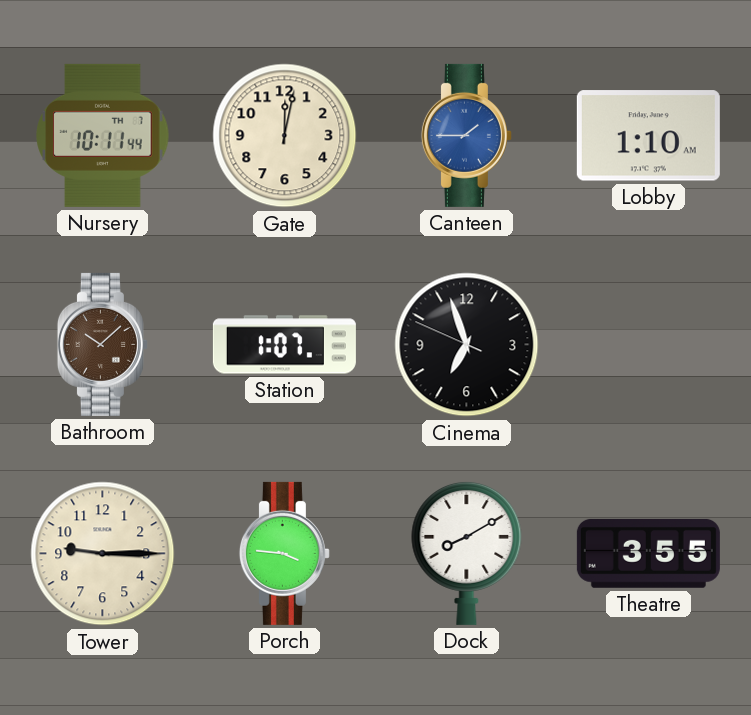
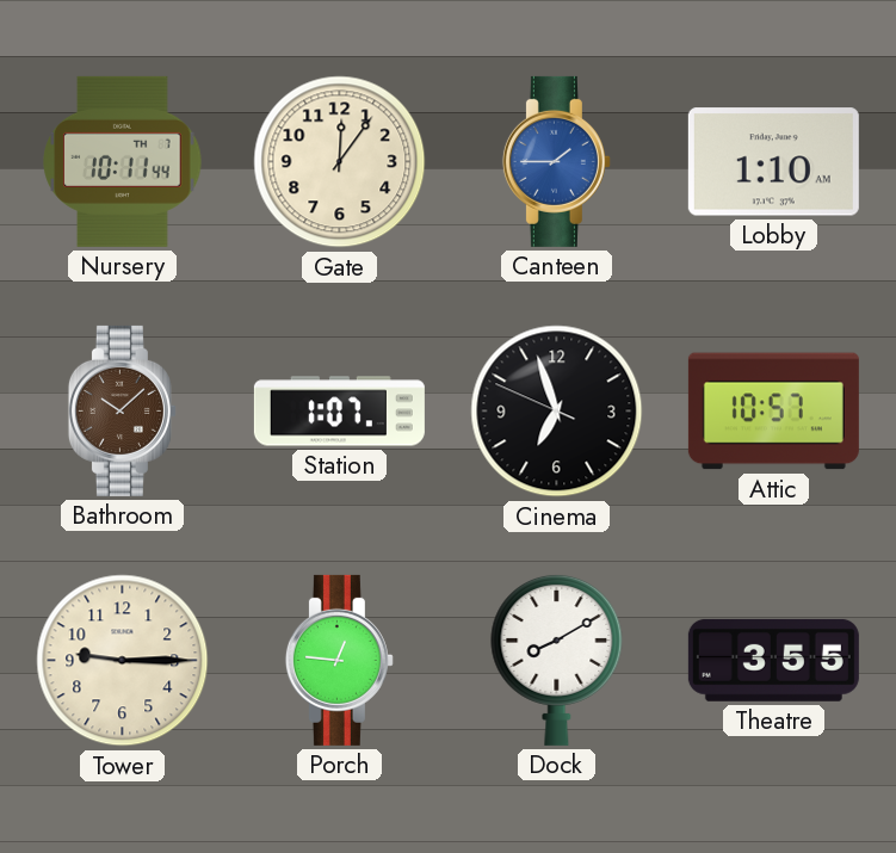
Gate: 12:02 -> 12:06 (340, 162)
Attic: none -> 10:57 (773, 412)
Porch: 3:46 -> 12:46 (339, 660)
